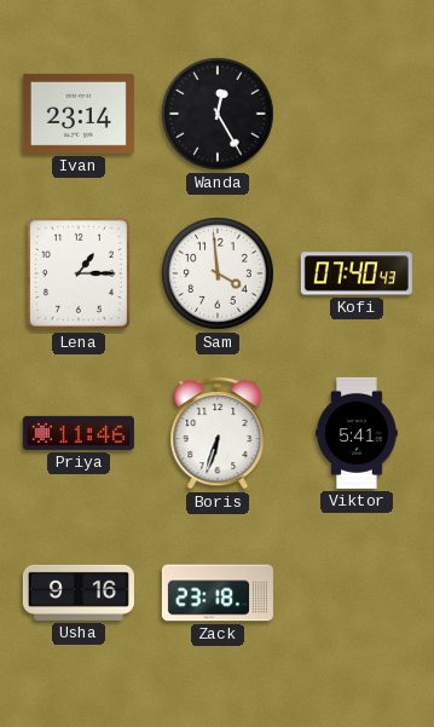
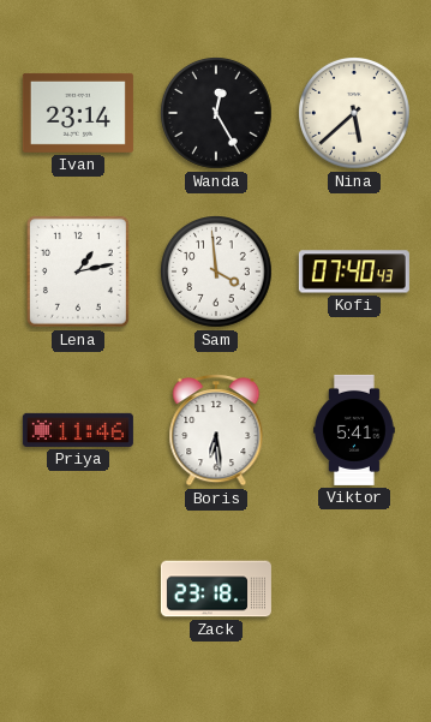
Nina: none -> 5:38 (355, 114)
Lena: 1:15 -> 1:13 (78, 272)
Boris: 6:33 -> 6:29 (216, 431)
Usha: 9:16 -> none (79, 593)
